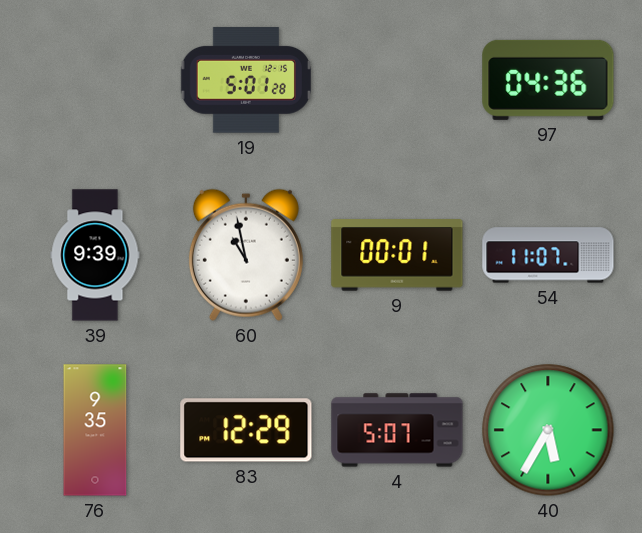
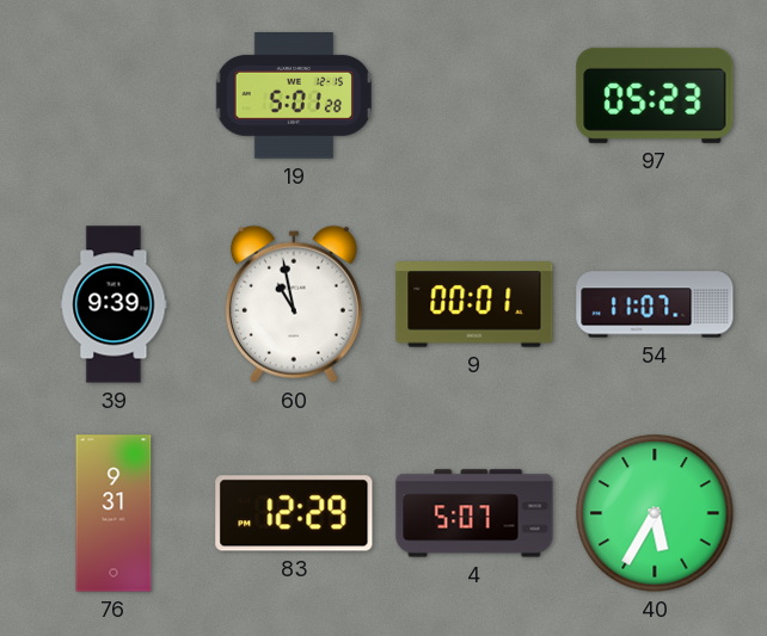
97: 04:36 -> 05:23 (655, 95)
76: 9:35 -> 9:31 (113, 513)
